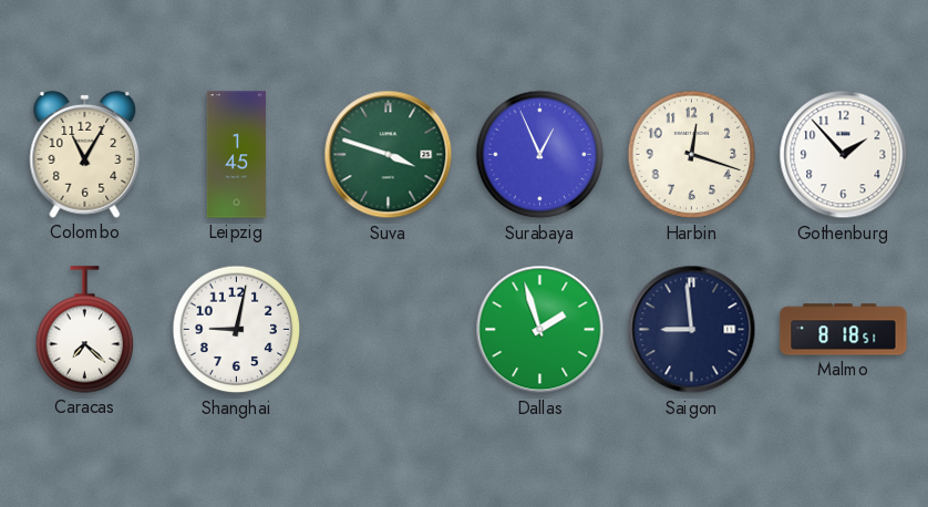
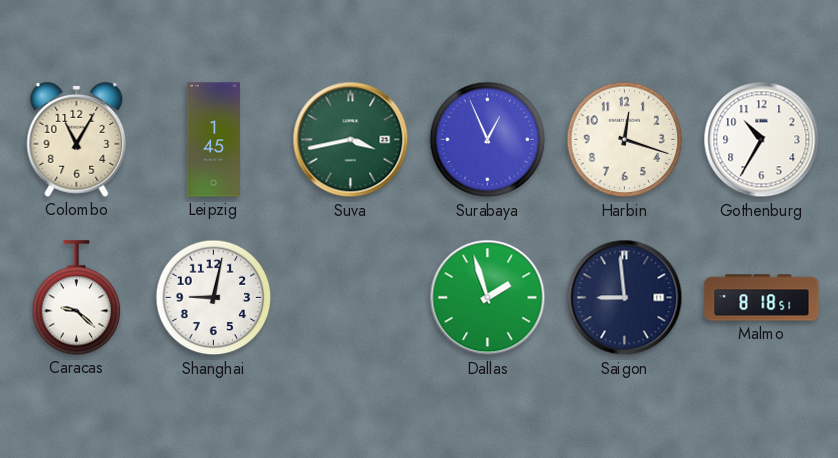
Suva: 3:48 -> 3:43 (351, 140)
Gothenburg: 1:53 -> 10:35 (762, 140)
Caracas: 7:22 -> 9:22 (77, 298)
